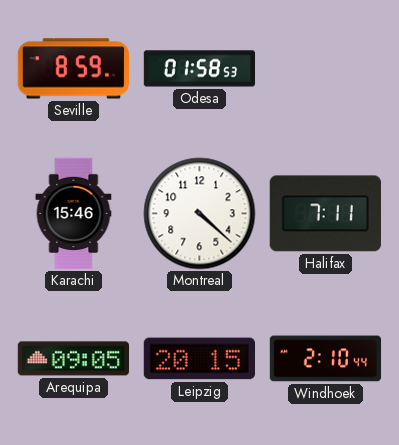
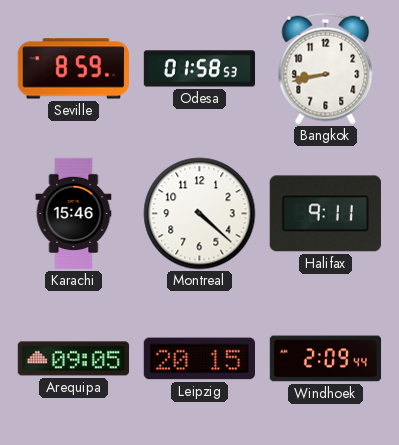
Bangkok: none -> 8:43 (326, 69)
Halifax: 7:11 -> 9:11 (325, 214)
Windhoek: 2:10 -> 2:09 (326, 359)
